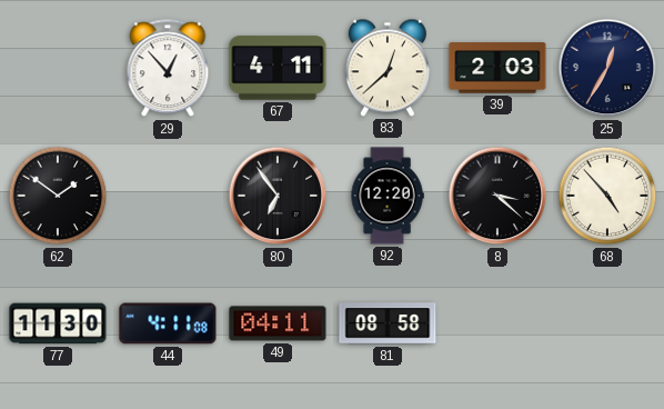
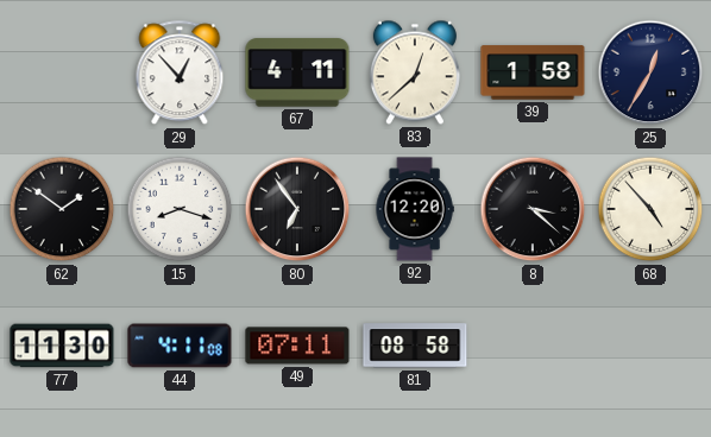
39: 2:03 -> 1:58 (533, 72)
15: none -> 8:18 (180, 209)
49: 04:11 -> 07:11 (297, 346)
